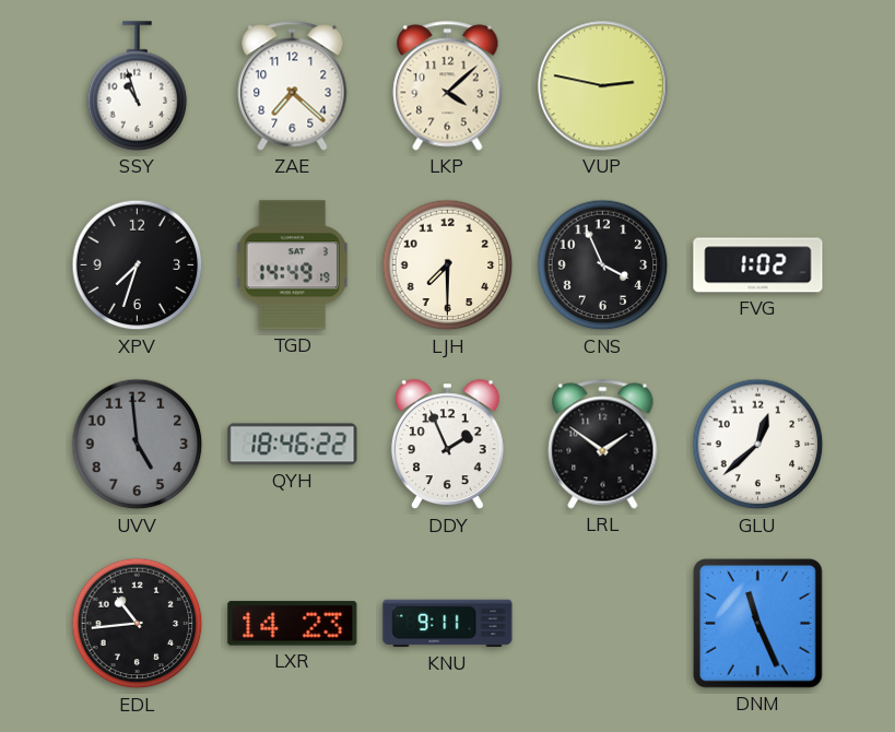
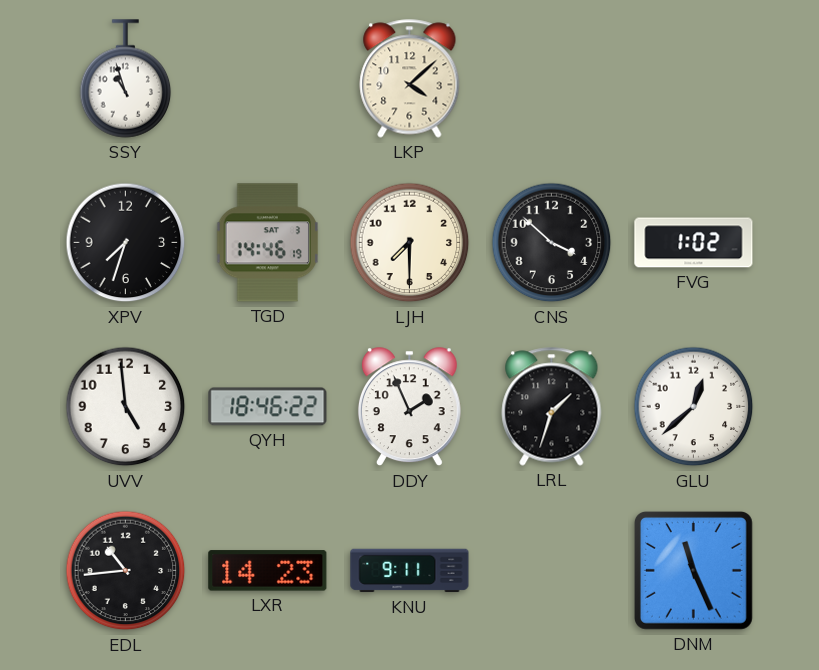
ZAE: 7:22 -> none (293, 86)
VUP: 2:47 -> none (603, 86)
TGD: 14:49 -> 14:46 (268, 243)
CNS: 3:56 -> 3:52 (552, 243)
UVV dial: grey -> white (126, 407)
LRL: 1:51 -> 1:33 (552, 407)
